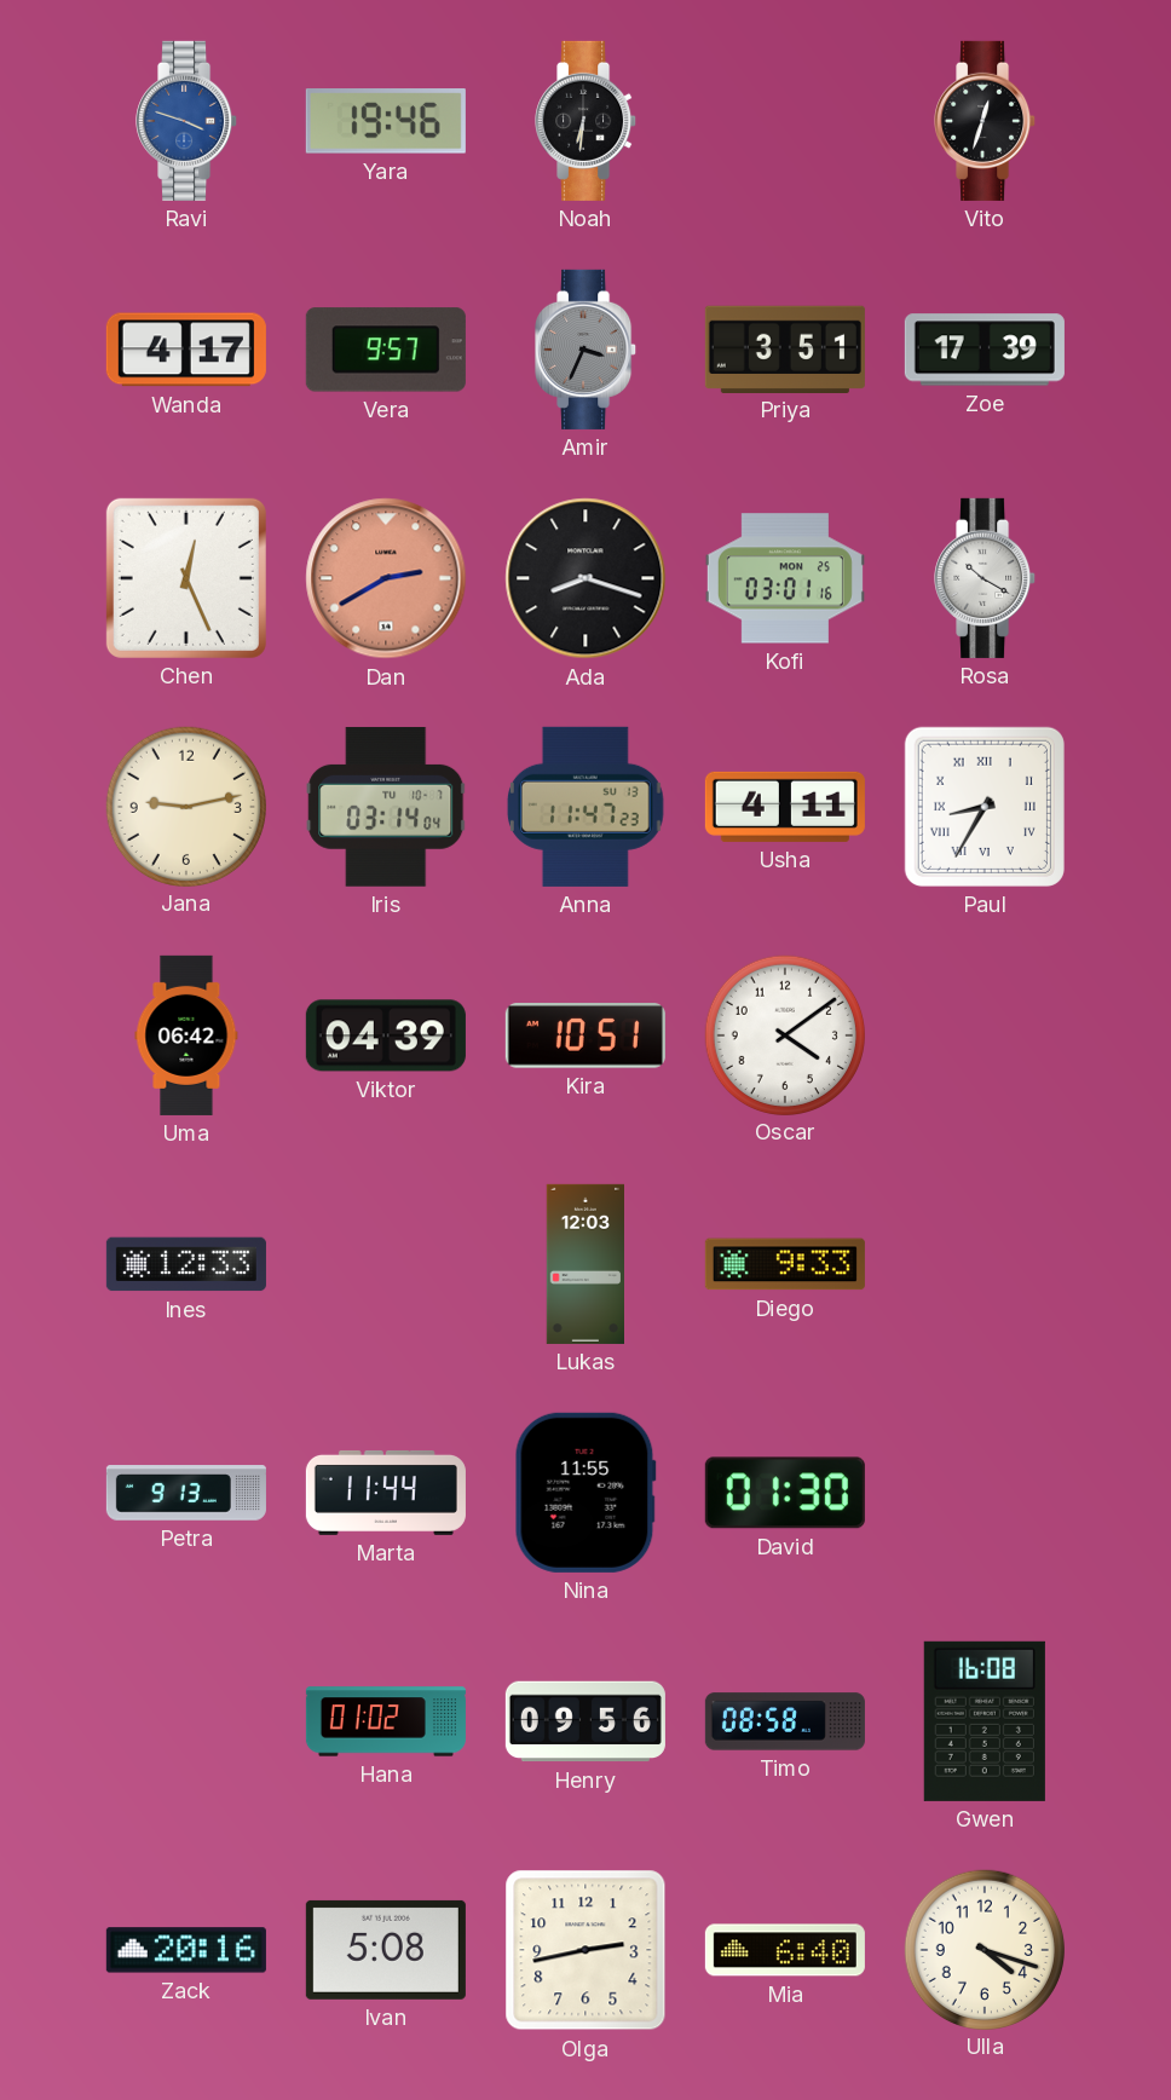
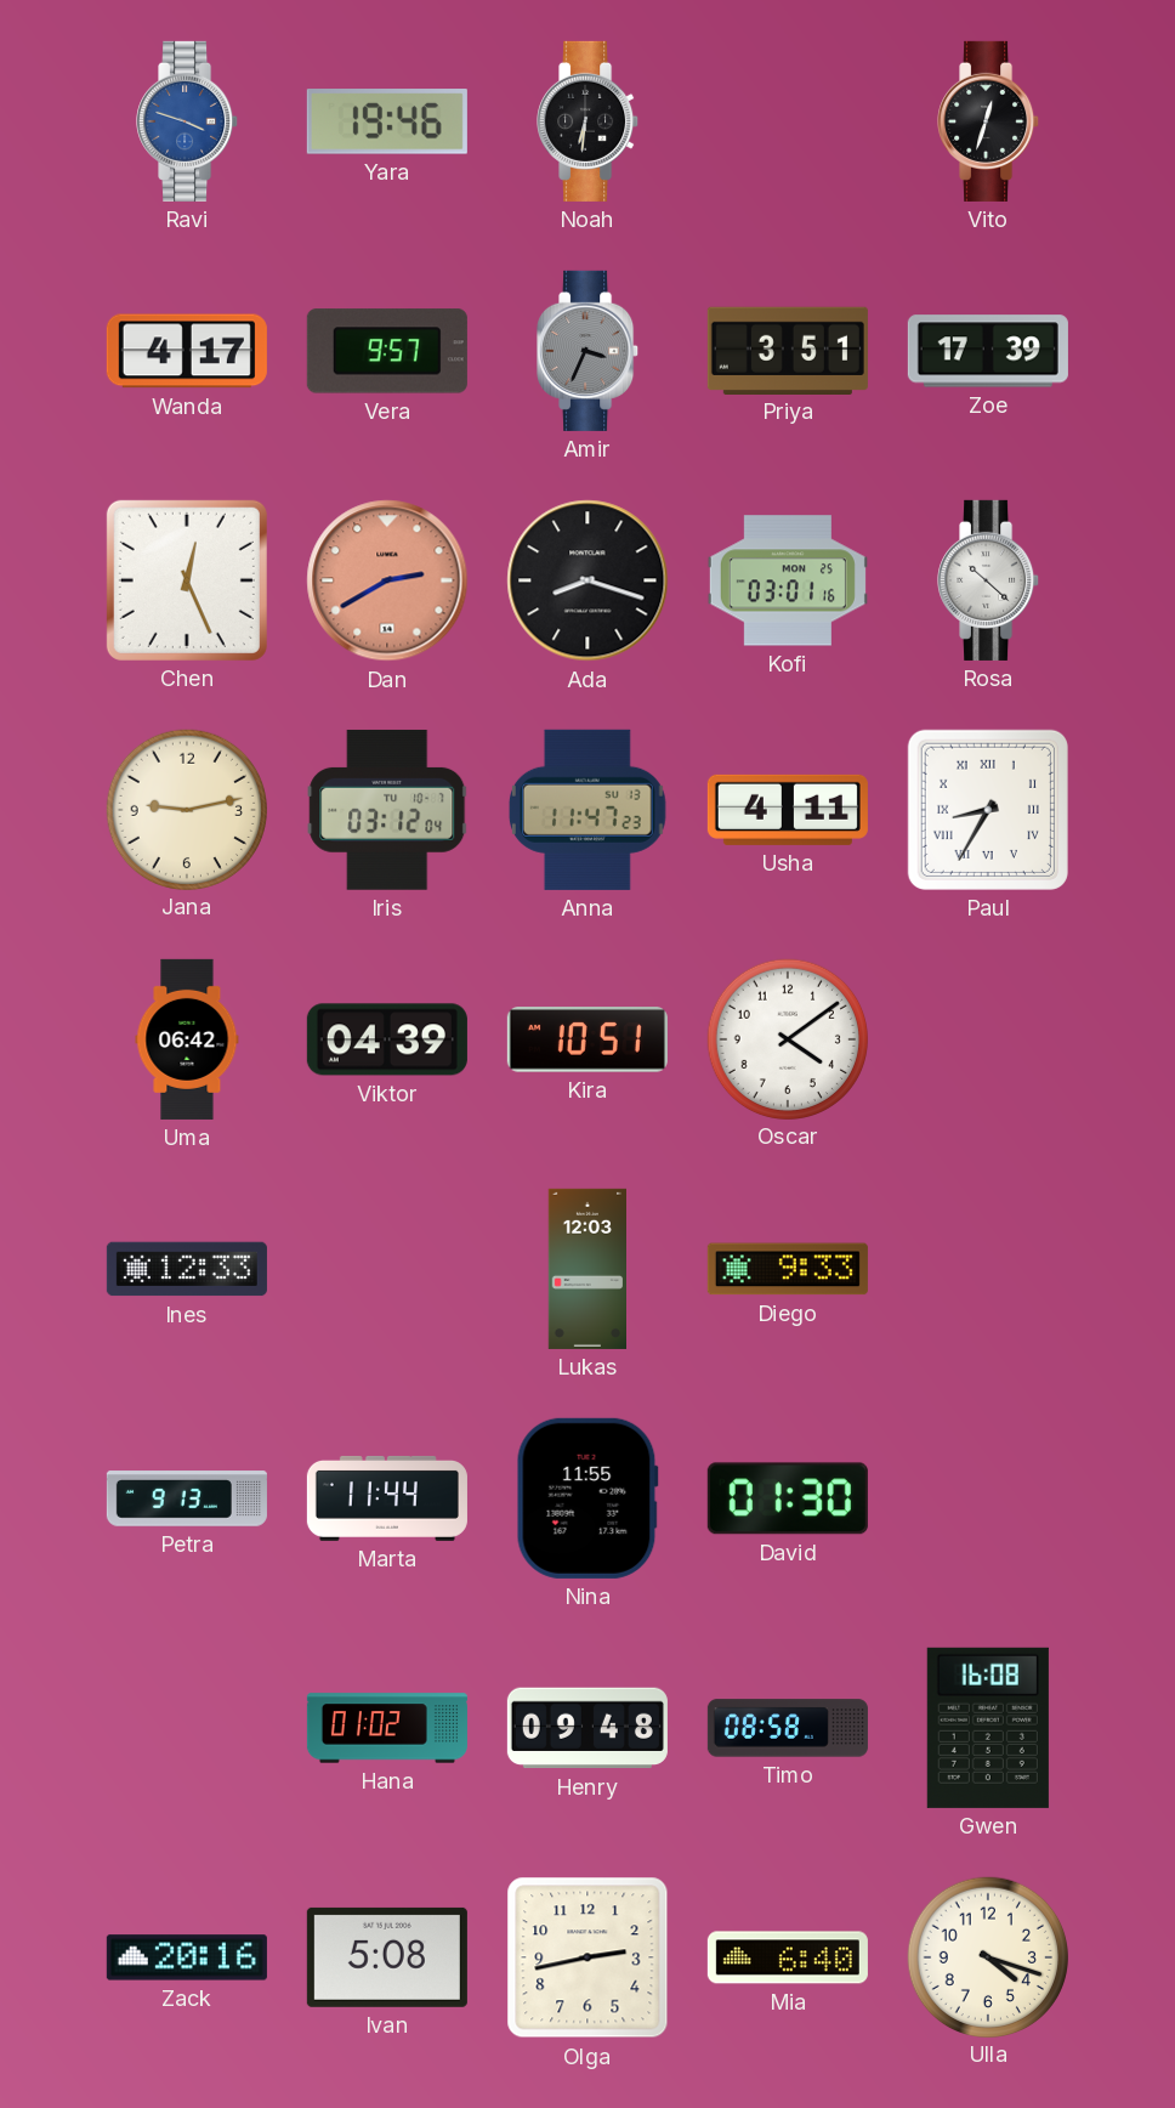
Rosa: 10:20 -> 10:22 (989, 580)
Iris: 03:14 -> 03:12 (387, 810)
Henry: 09:56 -> 09:48 (587, 1728)
